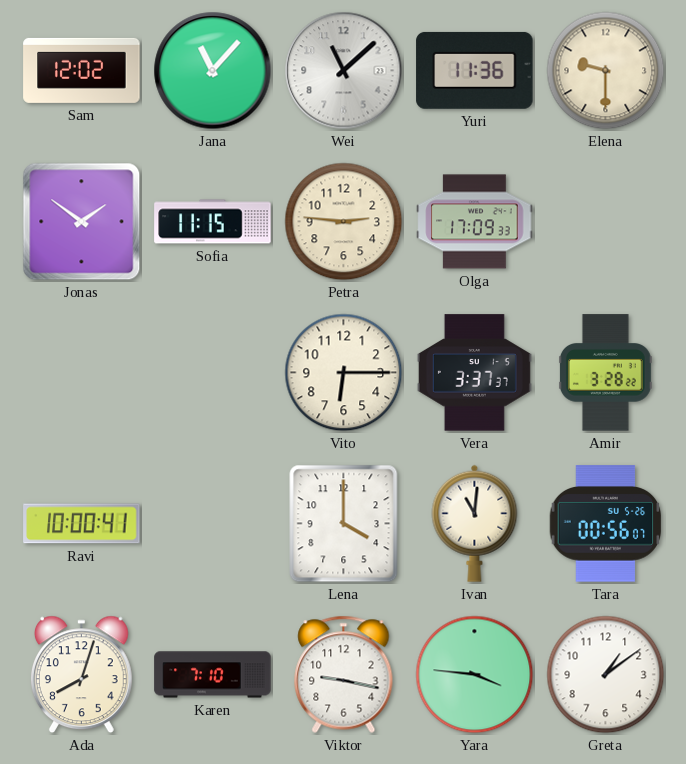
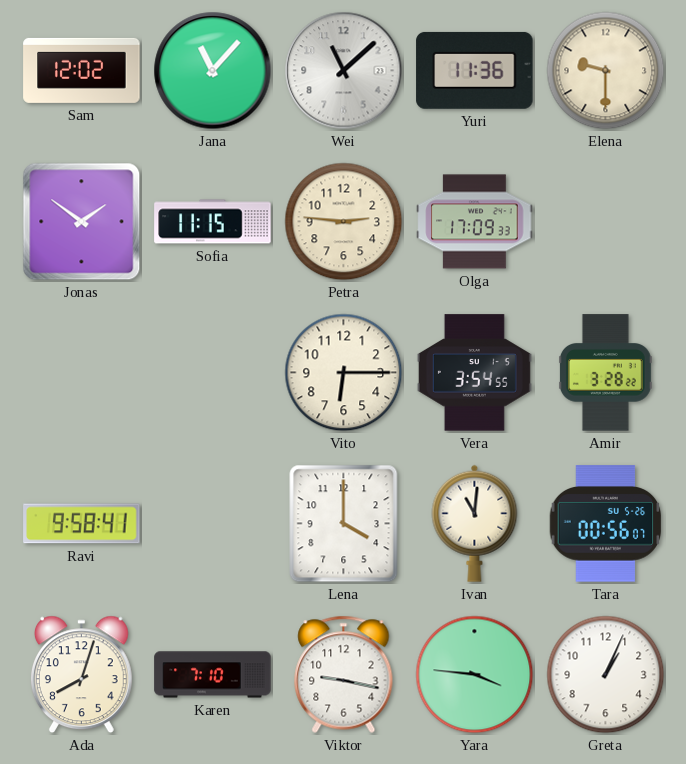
Vera: 3:37 -> 3:54 (474, 373)
Ravi: 10:00 -> 9:58 (82, 524)
Greta: 1:09 -> 1:04 (606, 675)
